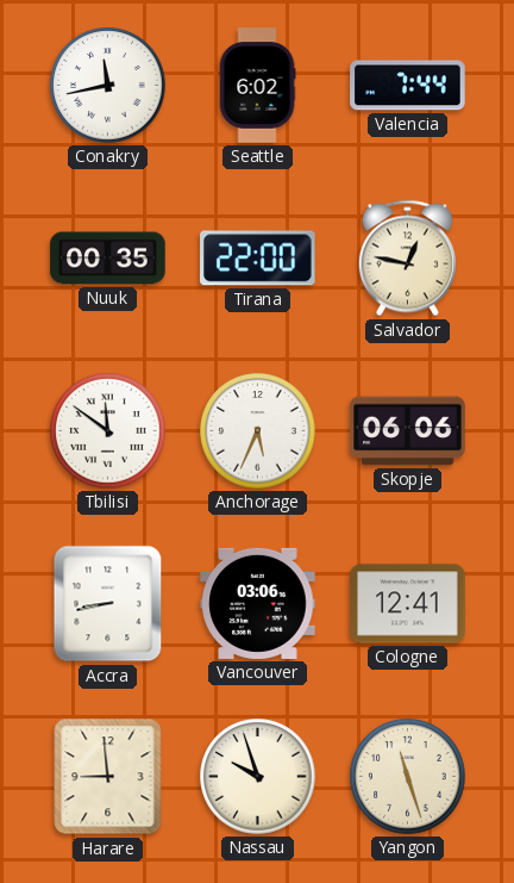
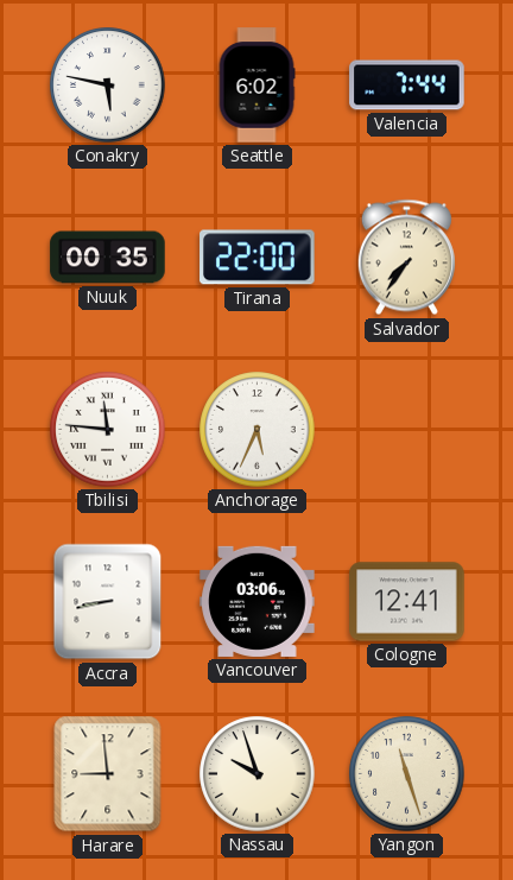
Conakry: 11:43 -> 5:47 (108, 86)
Salvador: 12:47 -> 7:36 (406, 258)
Tbilisi: 11:51 -> 11:46 (108, 430)
Skopje: 06:06 -> none (408, 431)
